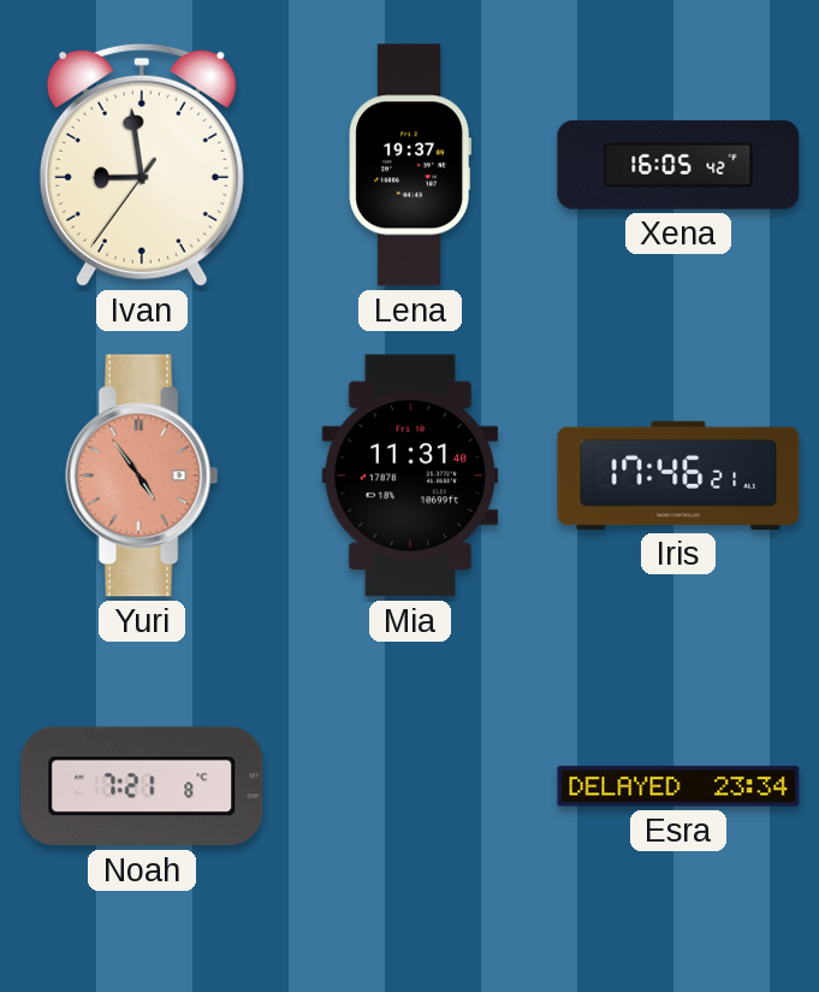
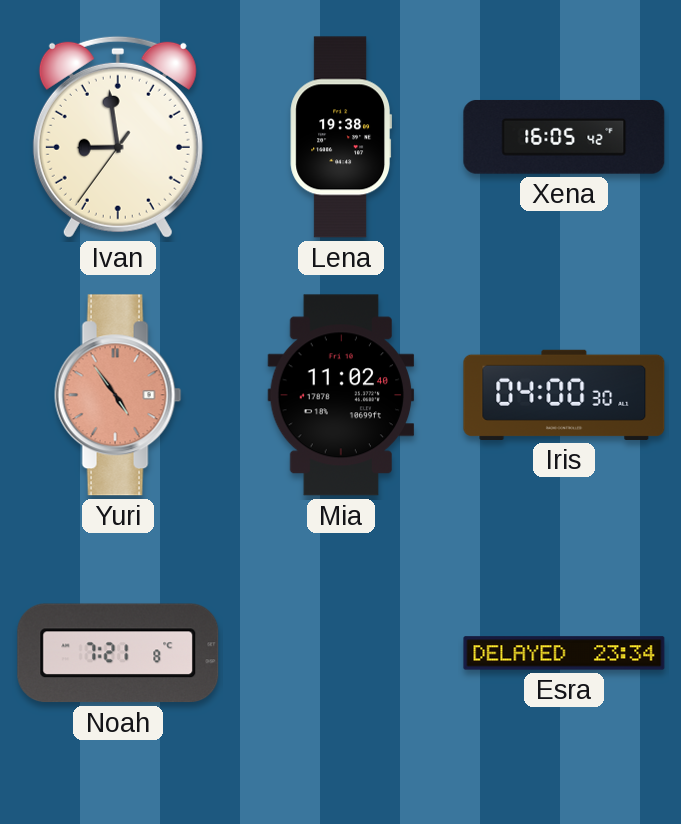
Lena: 19:37 -> 19:38 (340, 137)
Mia: 11:31 -> 11:02 (341, 395)
Iris: 17:46 -> 04:00 (564, 395)
